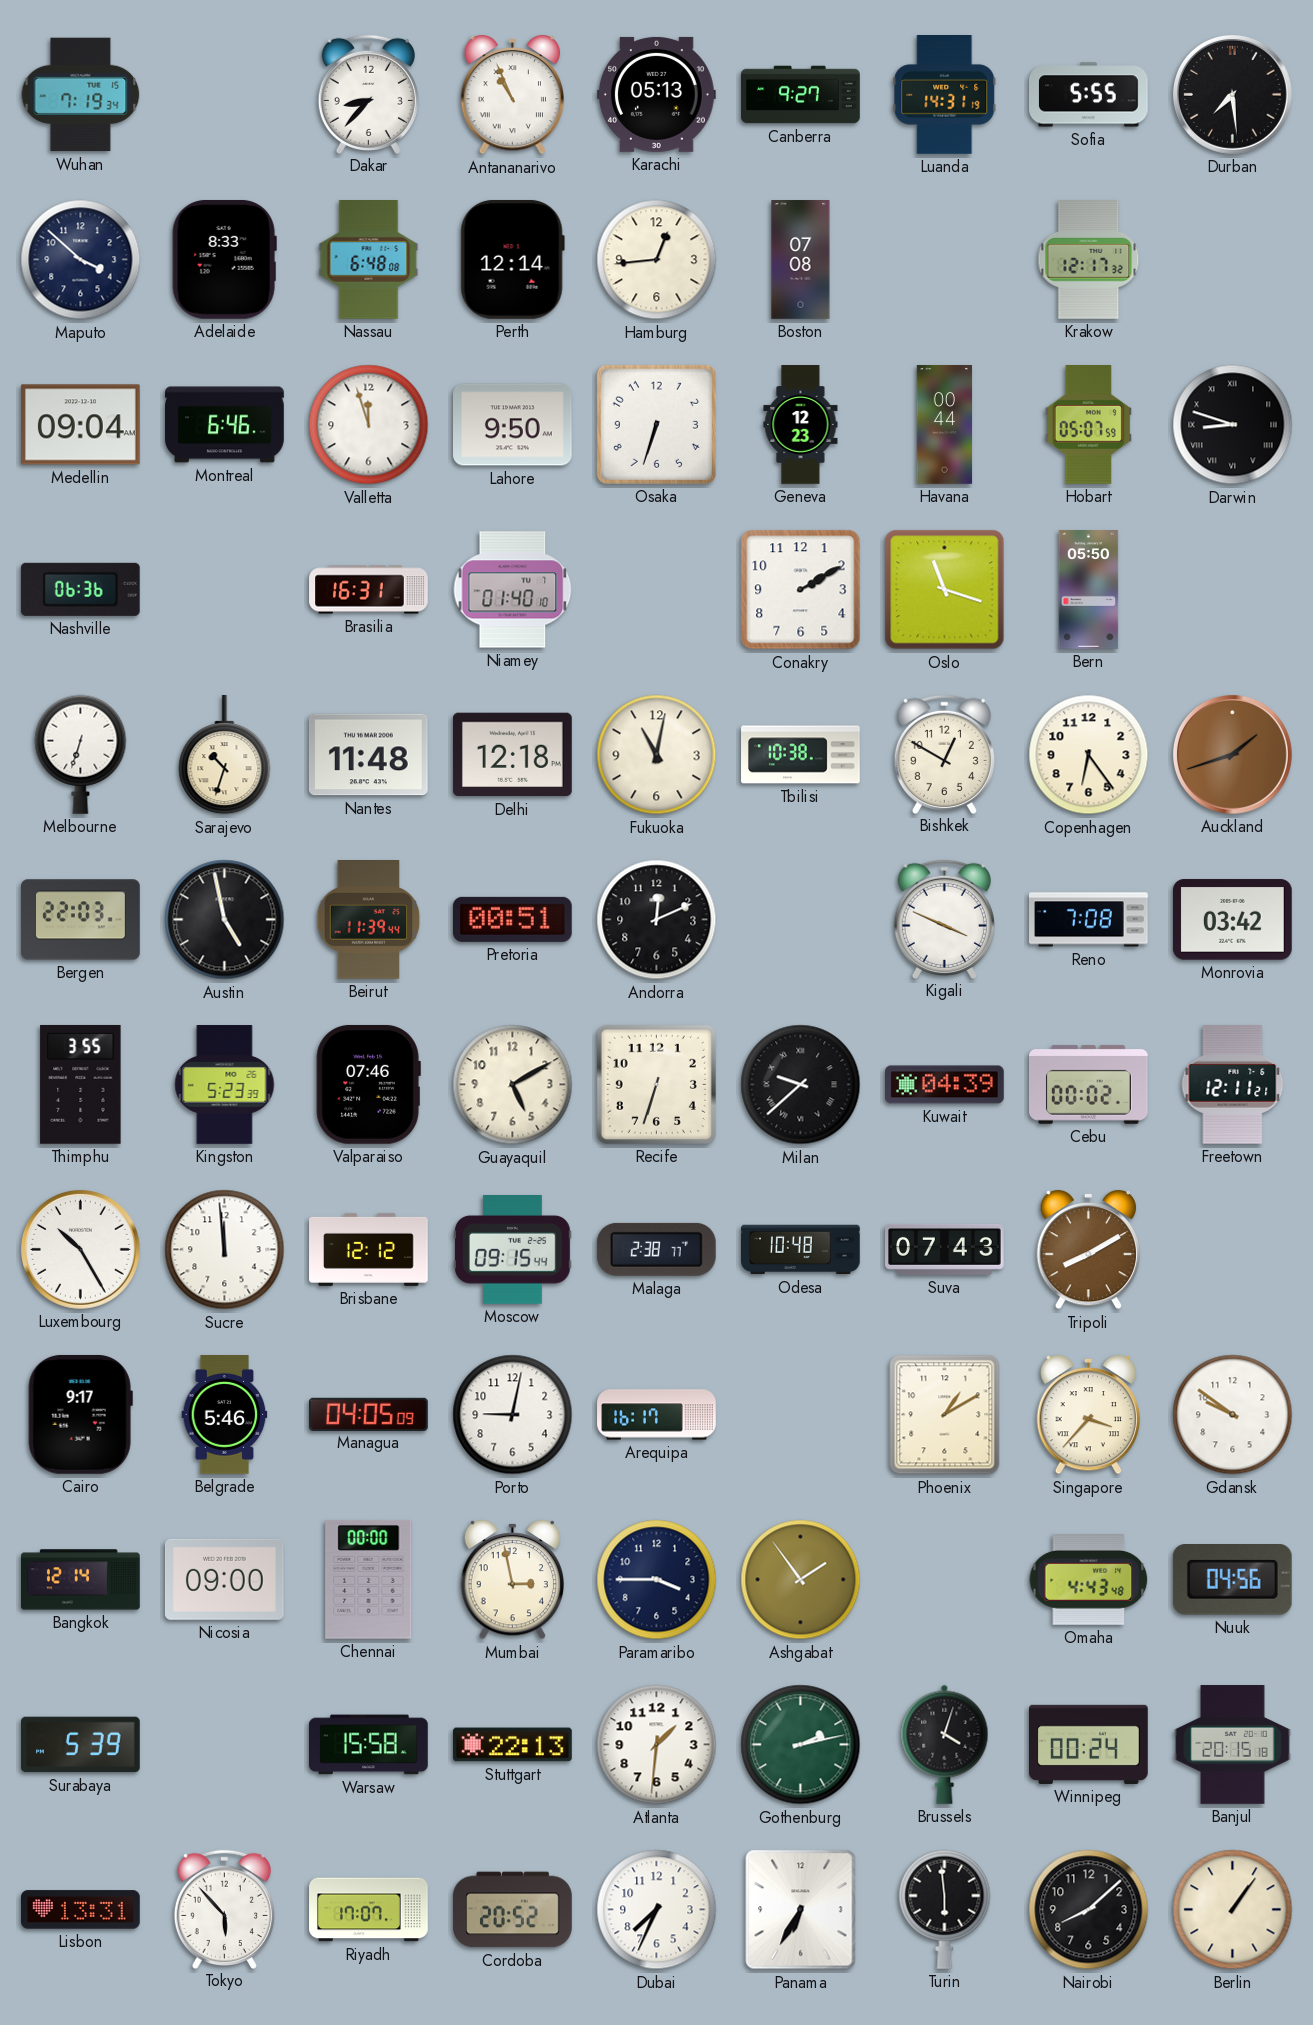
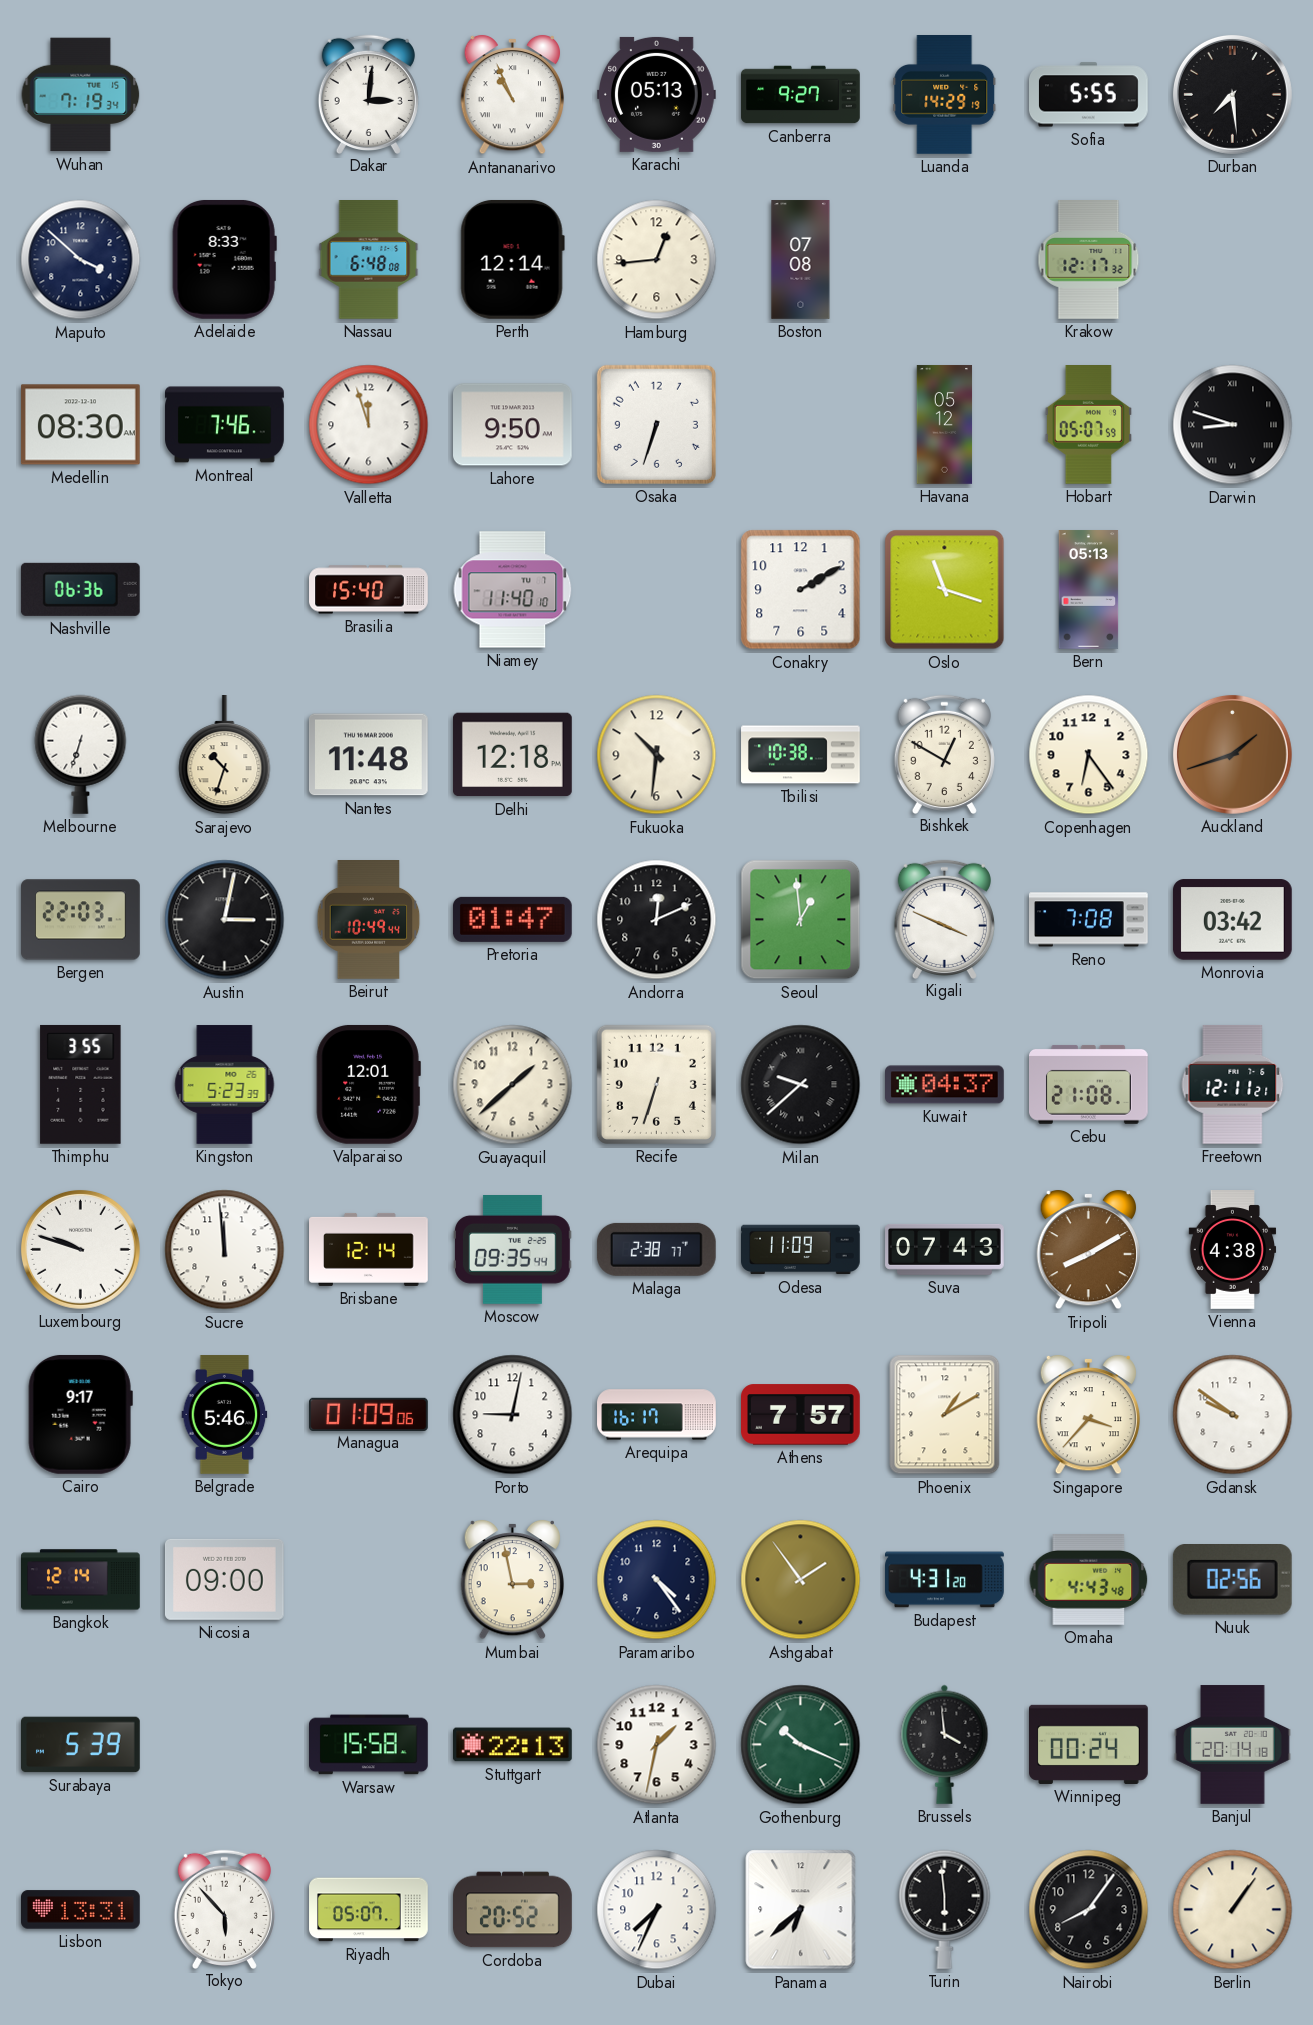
Dakar: 8:37 -> 3:01 (368, 94)
Luanda: 14:31 -> 14:29 (945, 95)
Medellin: 09:04 -> 08:30 (80, 425)
Montreal: 6:46 -> 7:46 (225, 425)
Geneva: 12:23 -> none (801, 425)
Havana: 00:44 -> 05:12 (945, 425)
Brasilia: 16:31 -> 15:40 (369, 590)
Niamey: 01:40 -> 11:40 (513, 590)
Bern: 05:50 -> 05:13 (1089, 590)
Fukuoka: 11:02 -> 10:31 (657, 755)
Austin: 4:58 -> 3:02 (225, 920)
Beirut: 11:39 -> 10:49 (369, 920)
Pretoria: 00:51 -> 01:47 (512, 919)
Seoul: none -> 12:59 (801, 920)
Valparaiso: 07:46 -> 12:01 (368, 1084)
Guayaquil: 5:10 -> 1:38 (513, 1085)
Kuwait: 04:39 -> 04:37 (945, 1085)
Cebu: 00:02 -> 21:08 (1089, 1084)
Luxembourg: 10:25 -> 9:48 (80, 1249)
Brisbane: 12:12 -> 12:14 (369, 1249)
Moscow: 09:15 -> 09:35 (513, 1250)
Odesa: 10:48 -> 11:09 (801, 1250)
Vienna: none -> 4:38 (1233, 1250)
Managua: 04:05 -> 01:09 (369, 1414)
Athens: none -> 7:57 (801, 1415)
Chennai: 00:00 -> none (369, 1579)
Paramaribo: 3:45 -> 4:24 (657, 1580)
Budapest: none -> 4:31 (945, 1580)
Nuuk: 04:56 -> 02:56 (1232, 1580)
Atlanta: 1:31 -> 1:32 (657, 1745)
Gothenburg: 2:13 -> 10:19 (801, 1745)
Brussels: 4:03 -> 3:59 (945, 1744)
Banjul: 20:15 -> 20:14 (1233, 1745)
Riyadh: 17:07 -> 05:07 (369, 1910)
Panama: 6:35 -> 6:38 (801, 1910)
Nairobi: 8:08 -> 8:06 (1089, 1910)
